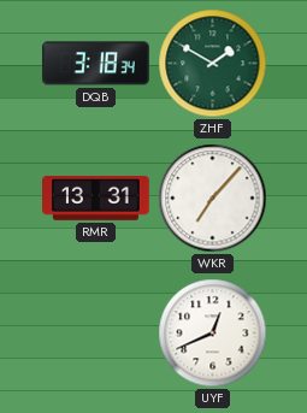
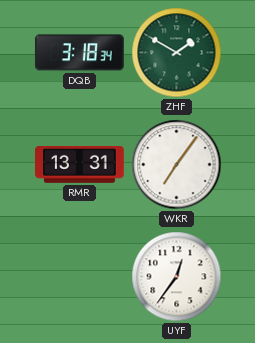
WKR: 7:07 -> 7:06 (177, 165)
UYF: 12:41 -> 12:36 (177, 277)
